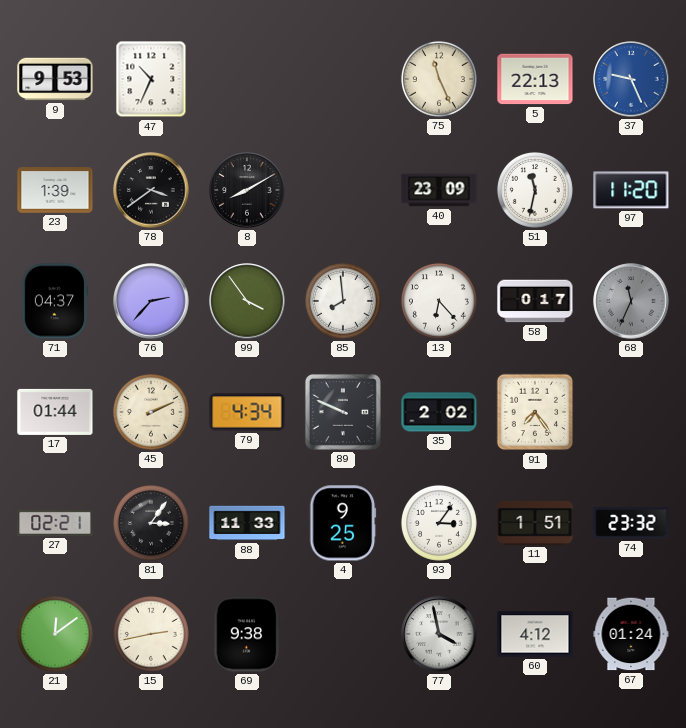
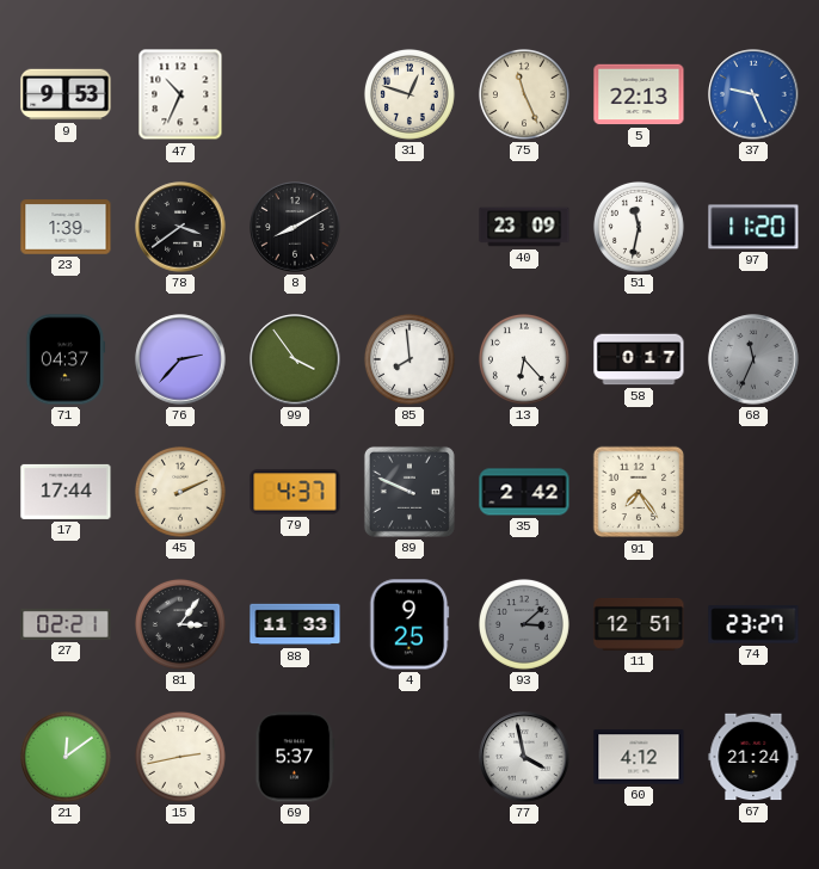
31: none -> 12:48 (410, 94)
17: 01:44 -> 17:44 (66, 492)
79: 4:34 -> 4:37 (295, 492)
35: 2:02 -> 2:42 (524, 492)
93: 3:06 -> 3:08 (524, 624)
93 dial: white -> grey (524, 624)
11: 1:51 -> 12:51 (639, 624)
74: 23:32 -> 23:27 (753, 624)
69: 9:38 -> 5:37 (295, 757)
67: 01:24 -> 21:24 (753, 757)
